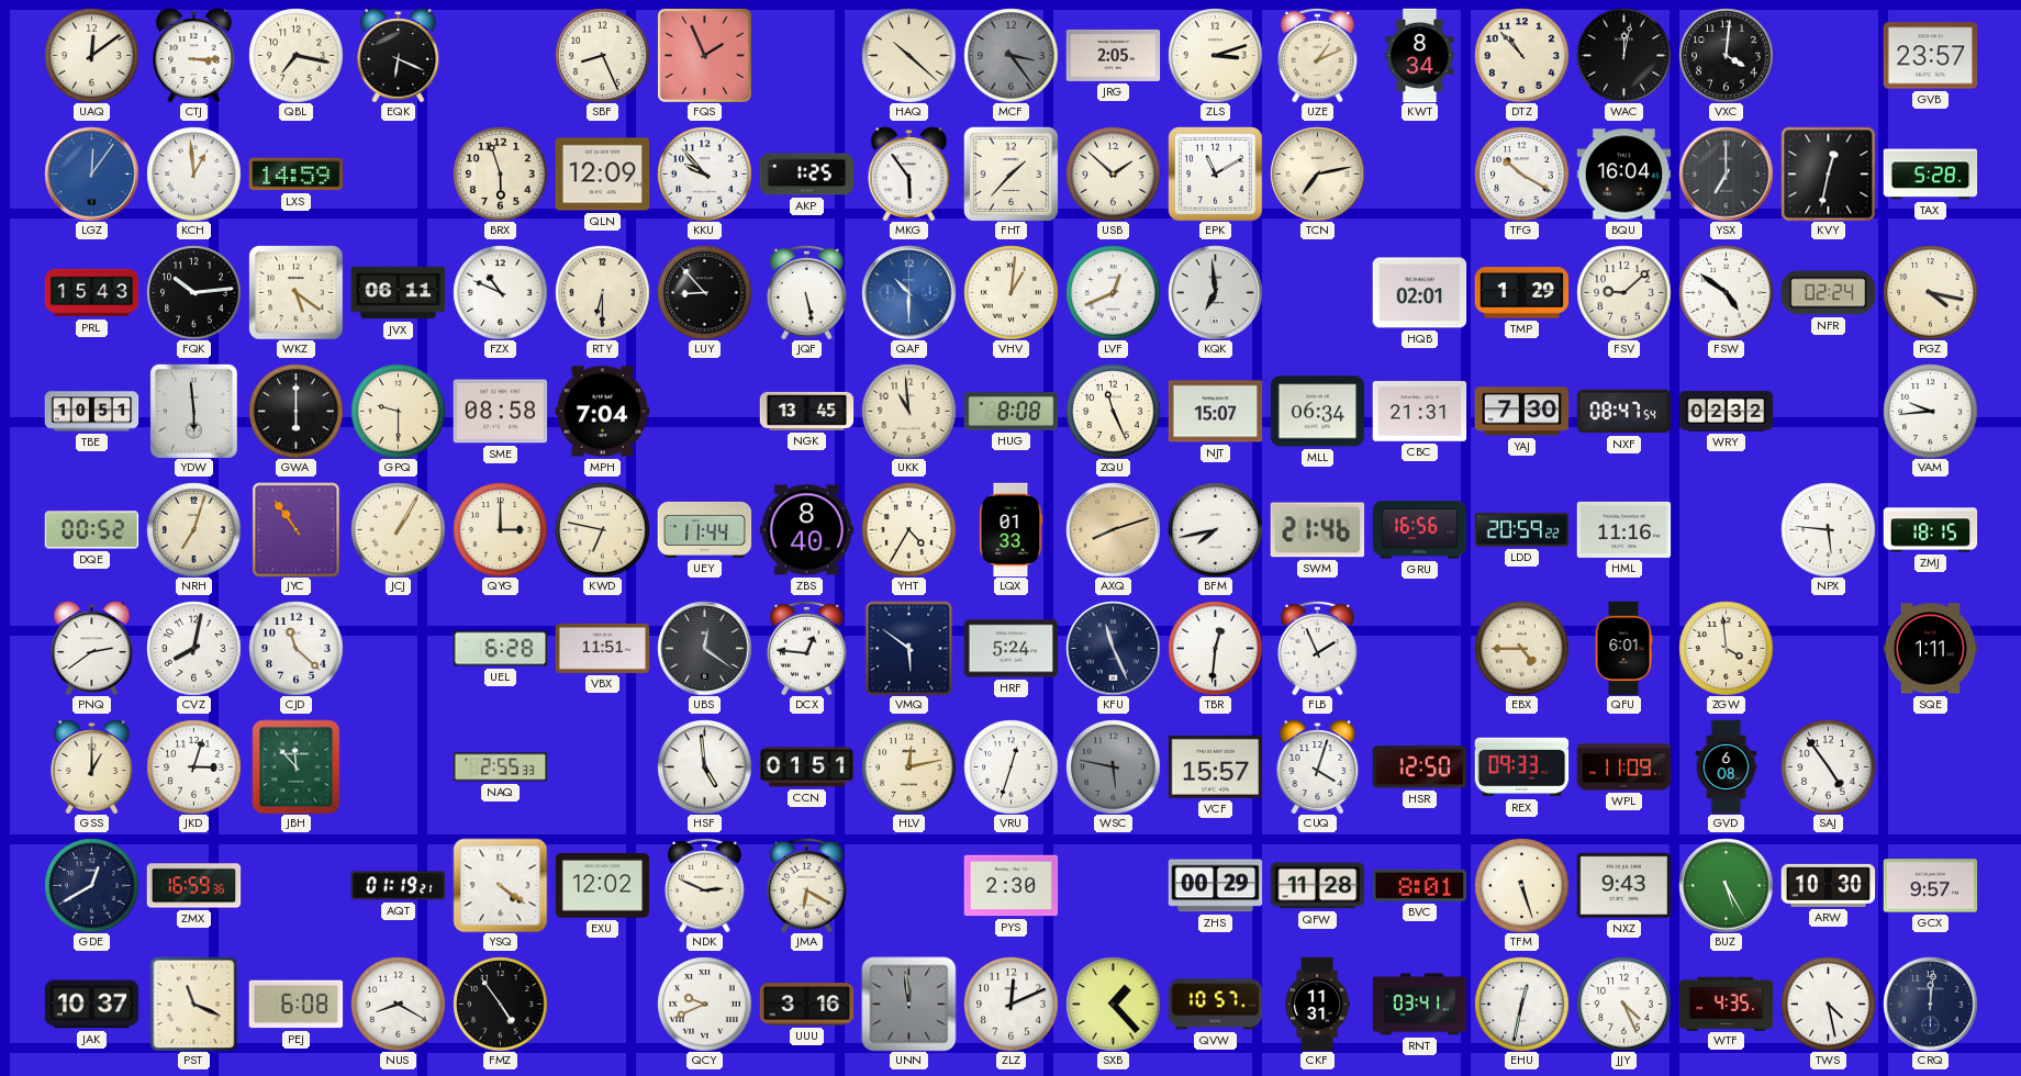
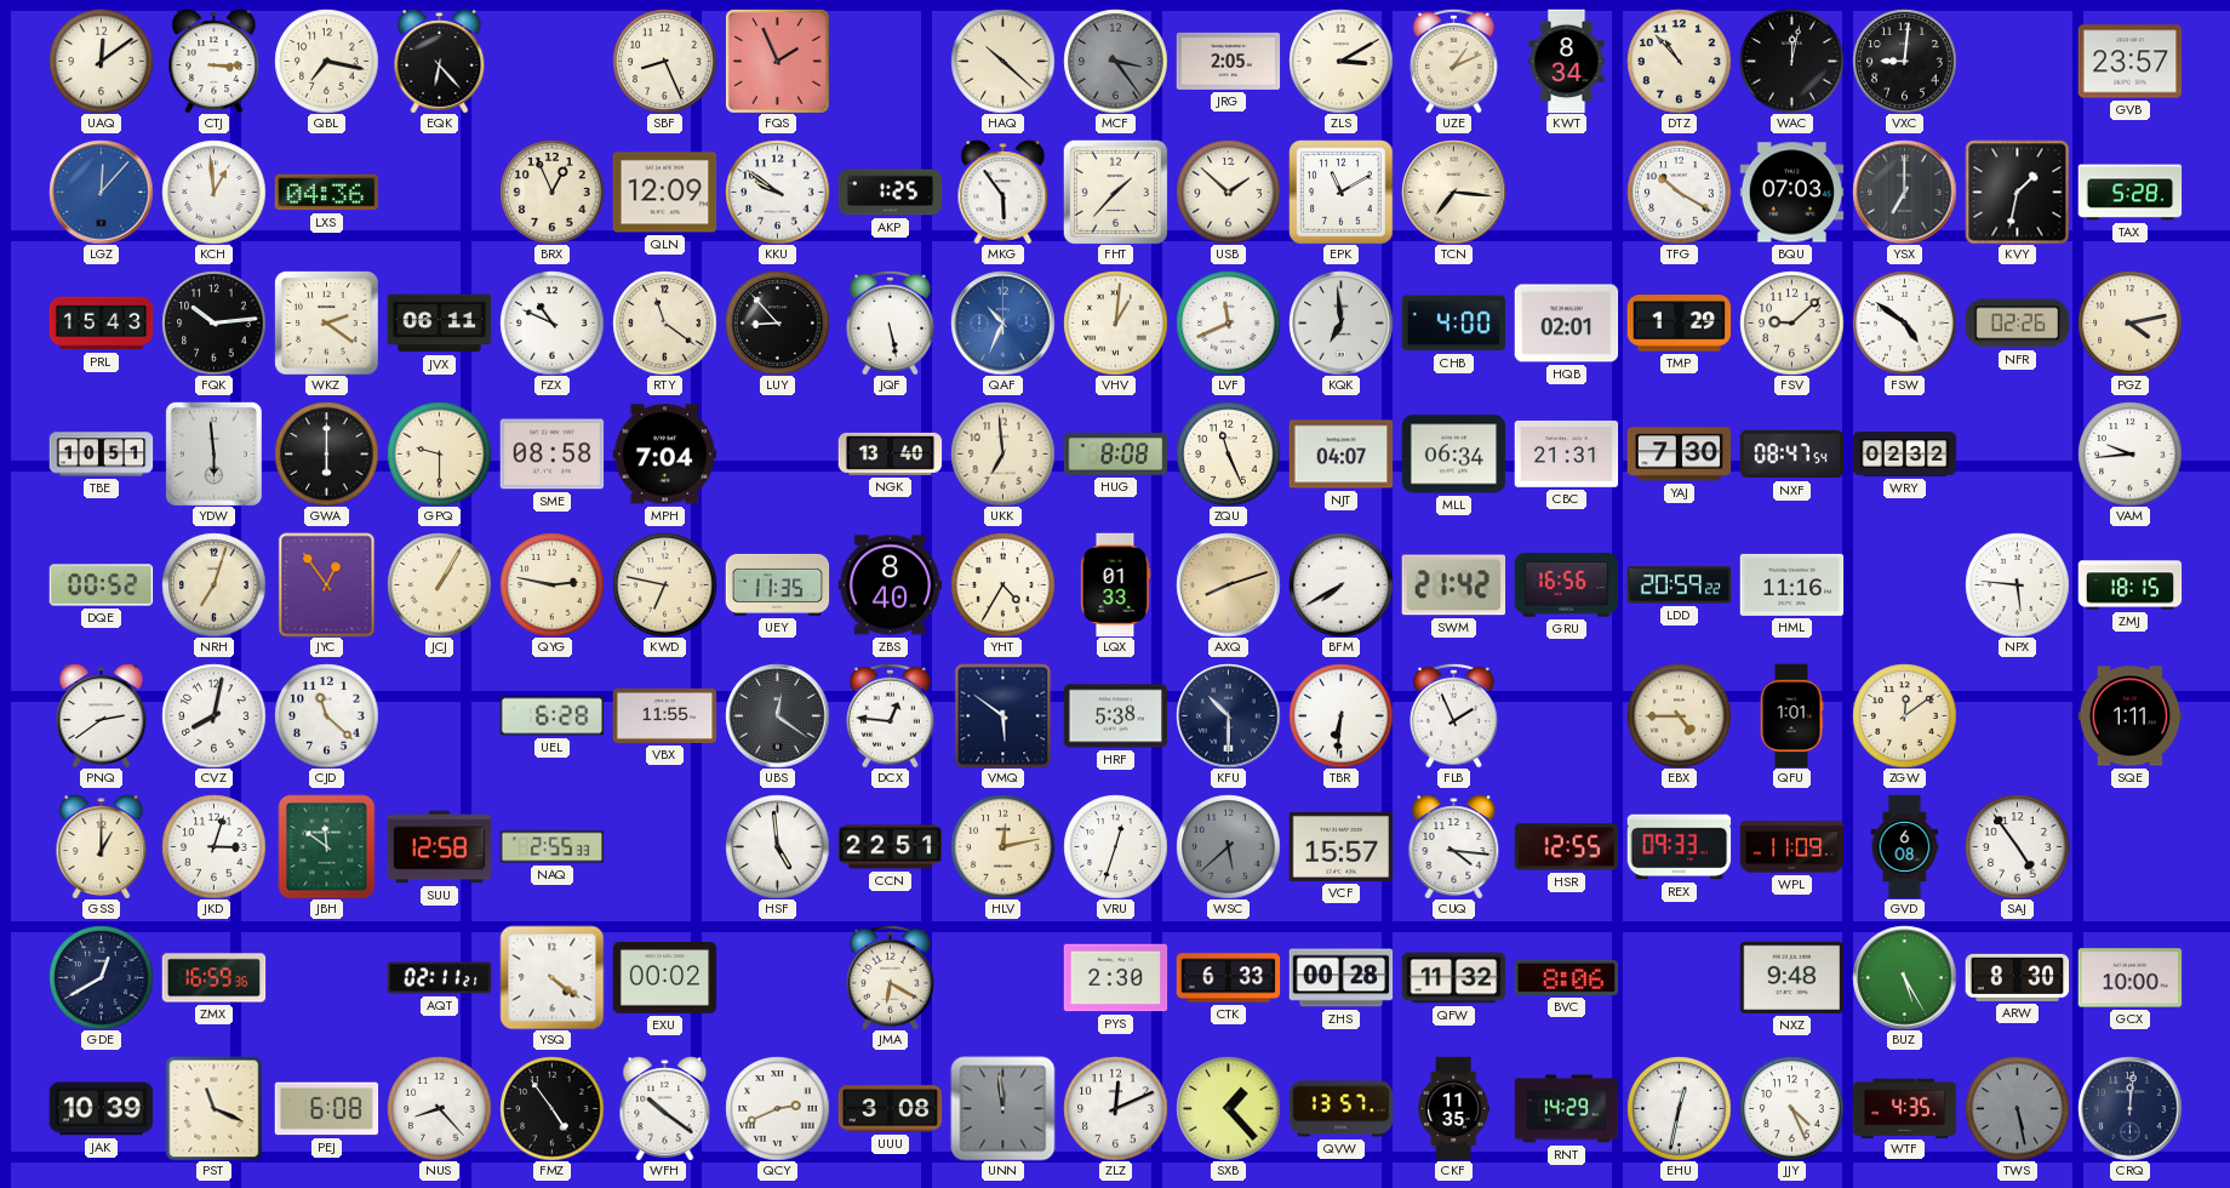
EQK: 6:19 -> 6:23 (440, 61)
ZLS: 3:12 -> 3:10 (1340, 61)
VXC: 4:01 -> 9:01 (1904, 61)
LGZ: 12:06 -> 12:07 (101, 192)
LXS: 14:59 -> 04:36 (326, 193)
BRX: 5:57 -> 12:56 (551, 192)
KKU: 9:53 -> 9:51 (777, 192)
TCN: 7:13 -> 7:16 (1453, 192)
BQU: 16:04 -> 07:03 (1791, 193)
KVY: 12:32 -> 1:32 (2017, 192)
WKZ: 5:21 -> 2:21 (326, 322)
RTY: 6:30 -> 11:21 (664, 322)
QAF: 10:30 -> 10:34 (1002, 322)
LVF: 12:41 -> 11:41 (1228, 322)
CHB: none -> 4:00 (1453, 324)
NFR: 02:24 -> 02:26 (2017, 324)
PGZ: 4:17 -> 4:13 (2129, 322)
NGK: 13:45 -> 13:40 (890, 453)
UKK: 10:59 -> 6:59 (1002, 453)
NJT: 15:07 -> 04:07 (1340, 455)
JYC: 10:54 -> 12:54 (327, 584)
QYG: 3:00 -> 2:47 (551, 584)
UEY: 11:44 -> 11:35 (777, 584)
BFM: 7:43 -> 7:40 (1340, 584)
SWM: 21:46 -> 21:42 (1453, 586)
VBX: 11:51 -> 11:55 (664, 715)
HRF: 5:24 -> 5:38 (1115, 716)
KFU: 11:26 -> 10:30 (1228, 715)
TBR: 12:31 -> 6:31 (1340, 715)
QFU: 6:01 -> 1:01 (1791, 715)
ZGW: 3:59 -> 12:09 (1904, 715)
JBH: 11:53 -> 11:51 (327, 846)
SUU: none -> 12:58 (439, 847)
CCN: 01:51 -> 22:51 (890, 847)
WSC: 5:47 -> 5:38 (1228, 846)
CUQ: 4:03 -> 4:16 (1454, 846)
HSR: 12:50 -> 12:55 (1566, 847)
AQT: 01:19 -> 02:11 (439, 978)
EXU: 12:02 -> 00:02 (664, 978)
NDK: 2:49 -> none (705, 885)
CTK: none -> 6:33 (1228, 978)
ZHS: 00:29 -> 00:28 (1340, 978)
QFW: 11:28 -> 11:32 (1453, 978)
BVC: 8:01 -> 8:06 (1566, 977)
TFM: 5:27 -> none (1521, 885)
NXZ: 9:43 -> 9:48 (1791, 977)
ARW: 10:30 -> 8:30 (2017, 977)
GCX: 9:57 -> 10:00 (2129, 978)
JAK: 10:37 -> 10:39 (101, 1109)
NUS: 8:20 -> 8:23 (439, 1108)
WFH: none -> 10:21 (665, 1108)
QCY: 9:41 -> 2:41 (777, 1108)
UUU: 3:16 -> 3:08 (890, 1109)
QVW: 10:57 -> 13:57 (1340, 1109)
CKF: 11:31 -> 11:35 (1454, 1108)
RNT: 03:41 -> 14:29 (1566, 1109)
TWS: 4:28 -> 5:28 (2017, 1108)
TWS dial: white -> grey (2017, 1108)
